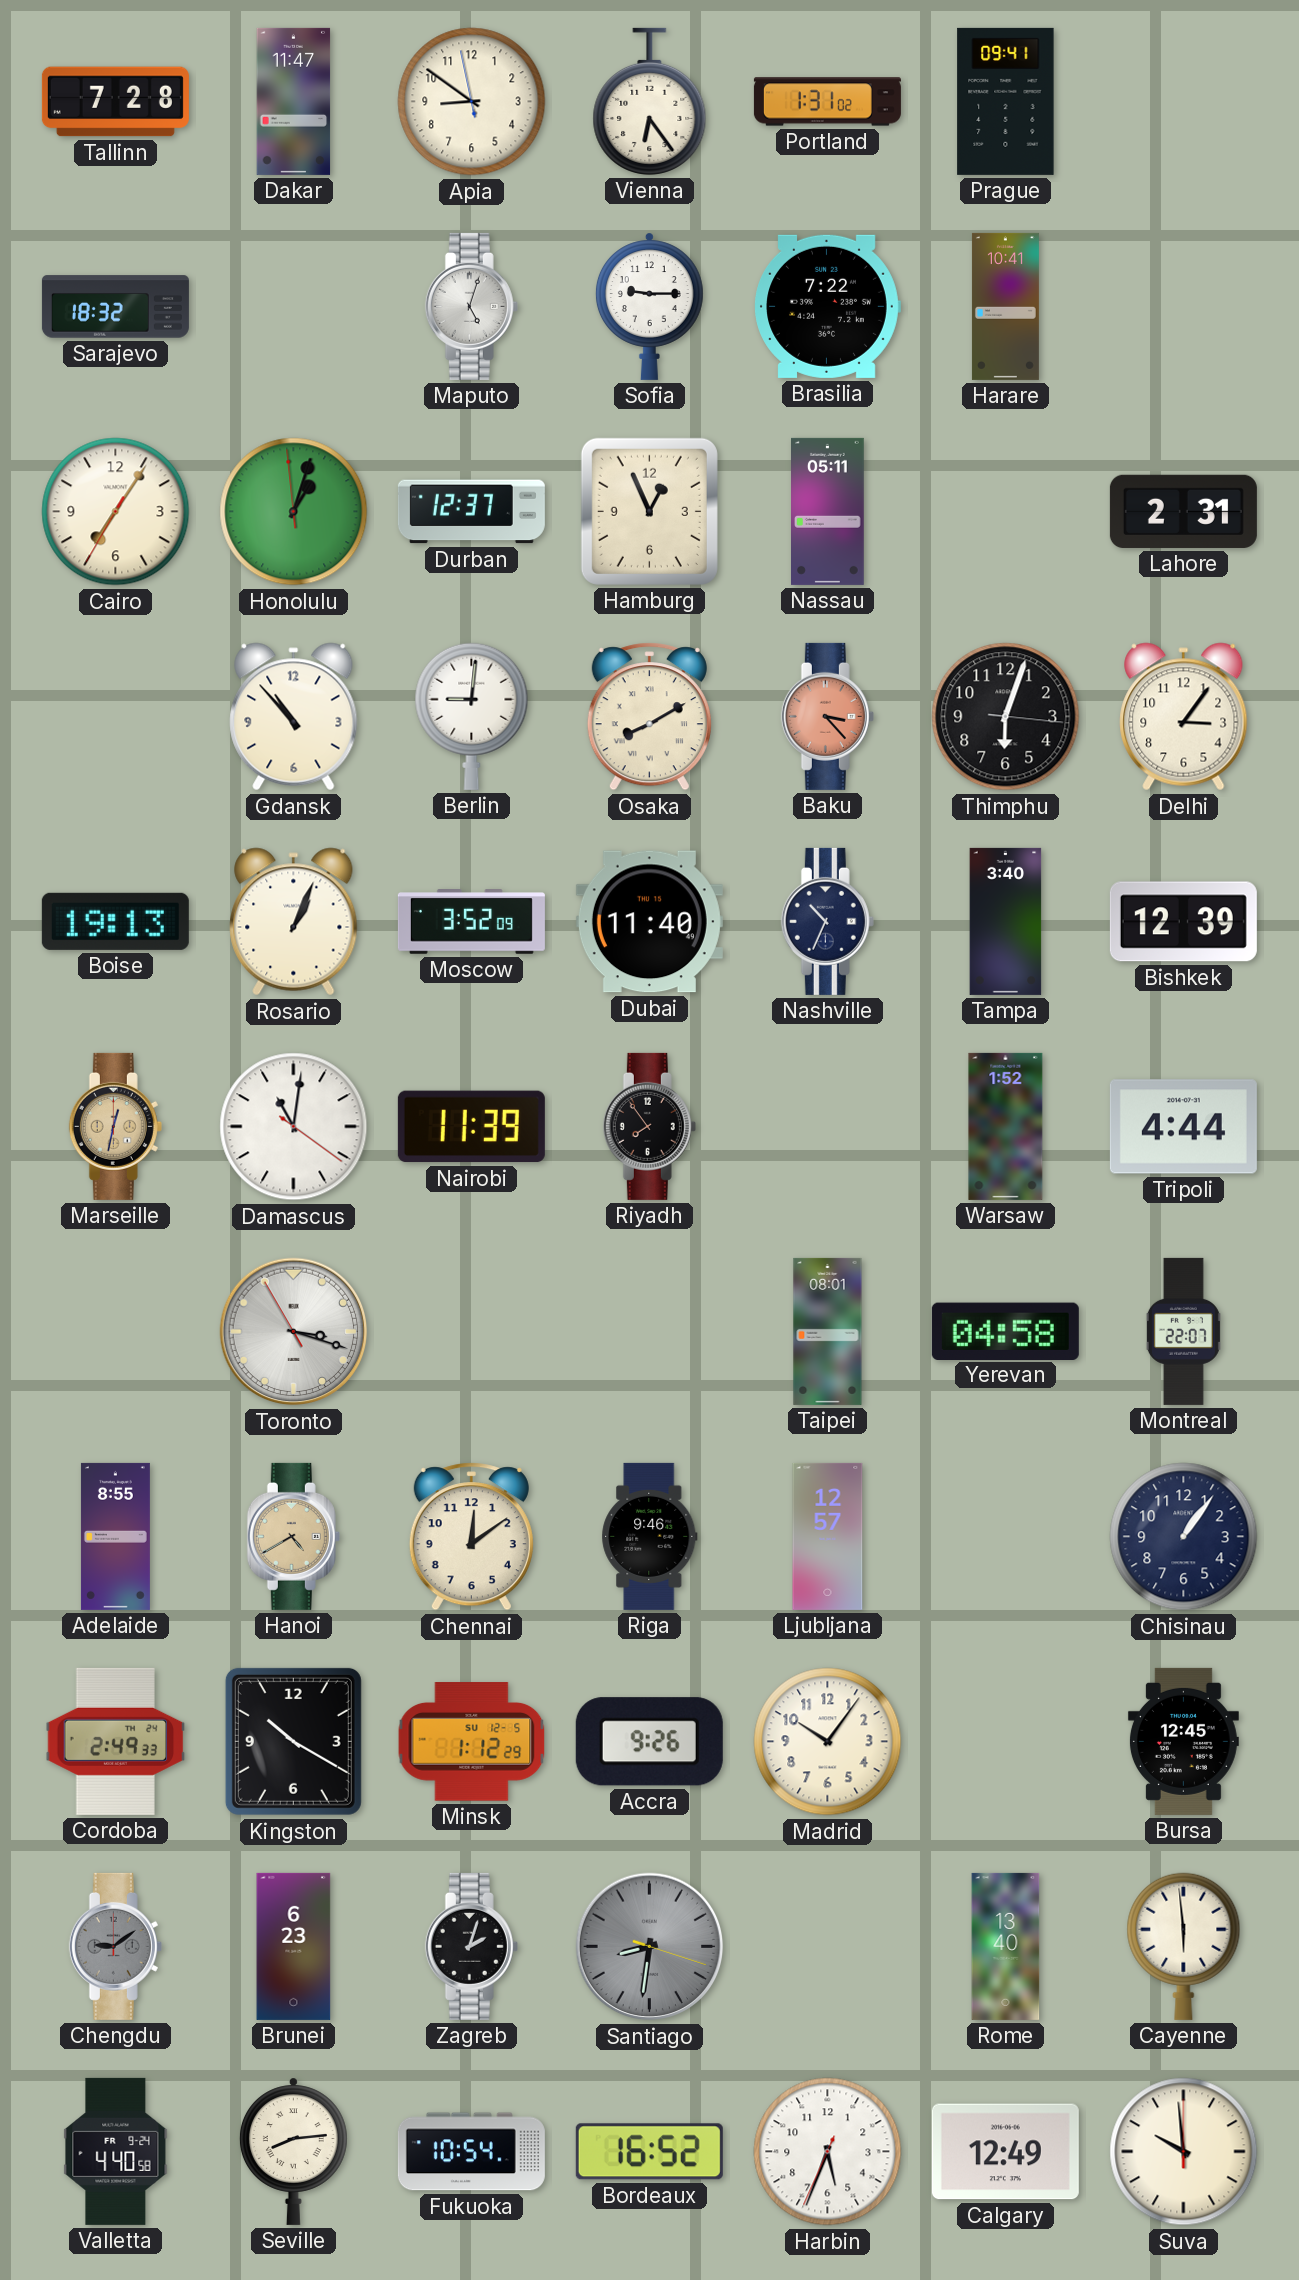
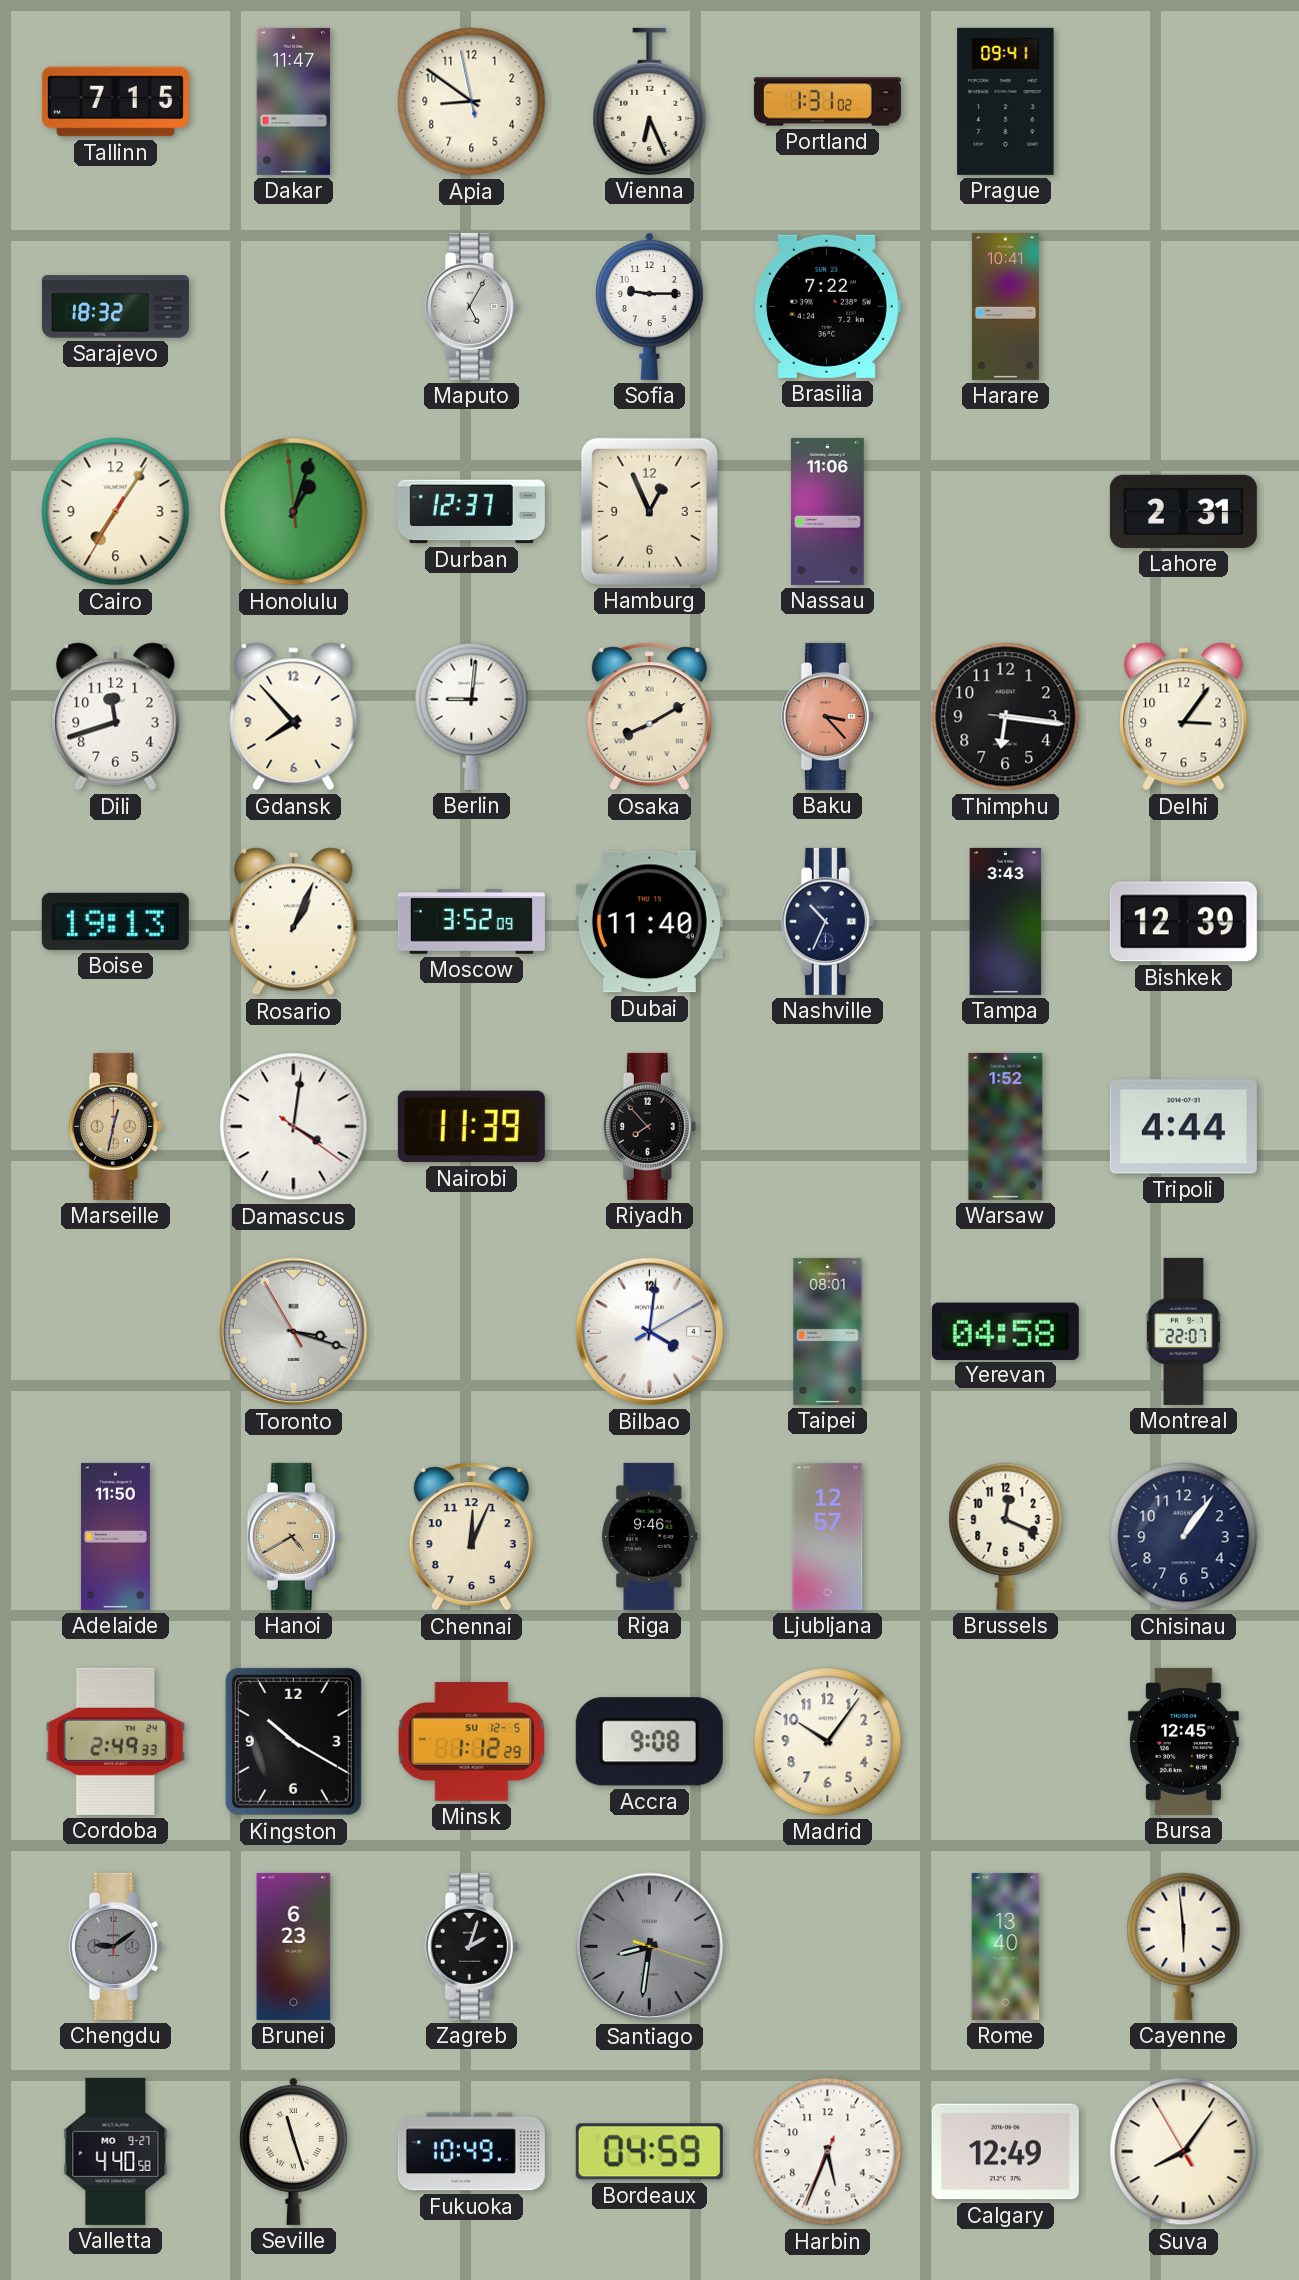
Tallinn: 7:28 -> 7:15 (115, 102)
Vienna: 6:24 -> 6:26 (650, 101)
Maputo: 5:03 -> 5:05 (471, 306)
Nassau: 05:11 -> 11:06 (828, 511)
Dili: none -> 11:42 (116, 717)
Gdansk: 10:53 -> 7:53 (294, 717)
Thimphu: 6:03 -> 6:16 (1006, 717)
Tampa: 3:40 -> 3:43 (1006, 921)
Damascus: 11:01 -> 4:01 (294, 1127)
Riyadh: 7:54 -> 7:53 (649, 1126)
Bilbao: none -> 4:01 (650, 1332)
Adelaide: 8:55 -> 11:50 (115, 1536)
Chennai: 12:09 -> 12:04 (471, 1537)
Brussels: none -> 12:19 (1006, 1536)
Accra: 9:26 -> 9:08 (649, 1742)
Valletta date: FR 9-24 -> MO 9-27 (116, 2151)
Seville: 8:14 -> 11:27 (293, 2151)
Fukuoka: 10:54 -> 10:49 (471, 2152)
Bordeaux: 16:52 -> 04:59 (649, 2152)
Suva: 9:59 -> 8:05 (1184, 2152)
